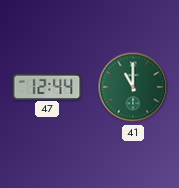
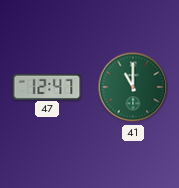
47: 12:44 -> 12:47 (47, 86)
